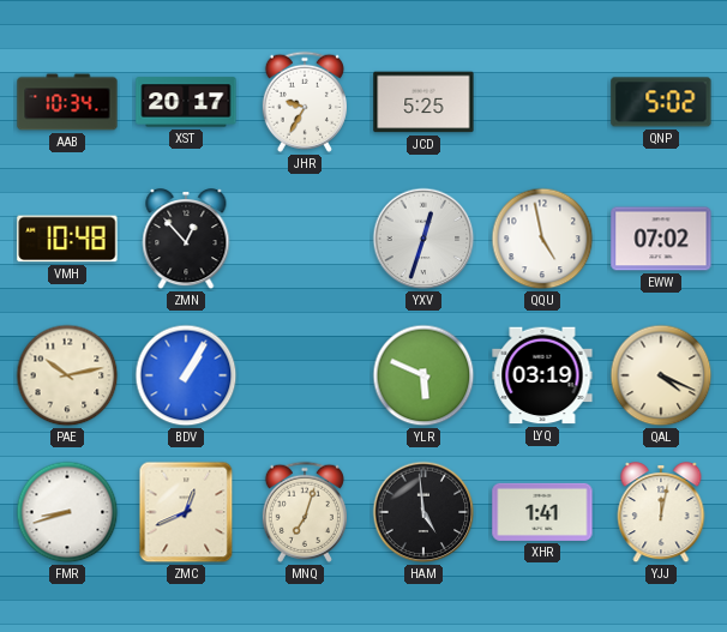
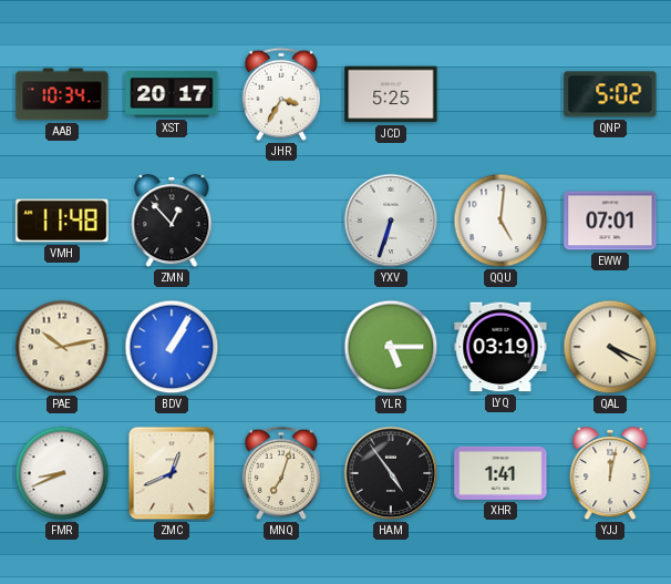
JHR: 9:35 -> 3:35 (281, 94)
VMH: 10:48 -> 11:48 (62, 221)
YXV: 12:33 -> 6:33 (391, 221)
QQU: 4:58 -> 5:01 (500, 221)
EWW: 07:02 -> 07:01 (610, 221)
YLR: 5:49 -> 5:15 (391, 347)
FMR: 8:42 -> 8:41 (62, 473)
HAM: 4:59 -> 4:54 (391, 473)
